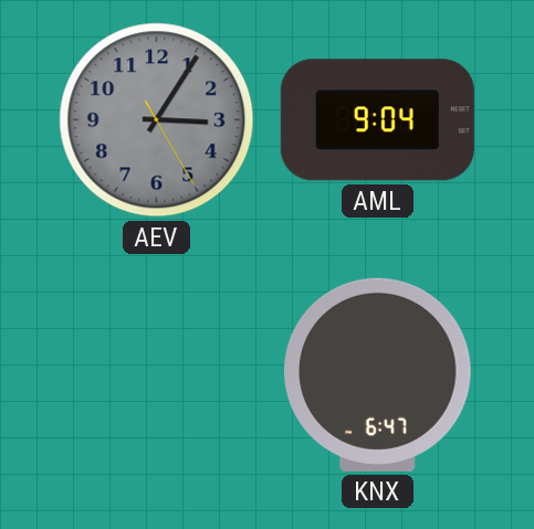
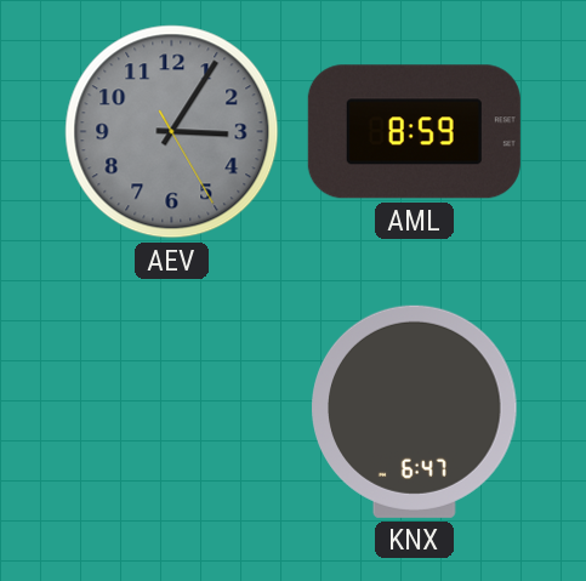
AML: 9:04 -> 8:59 (414, 132)
